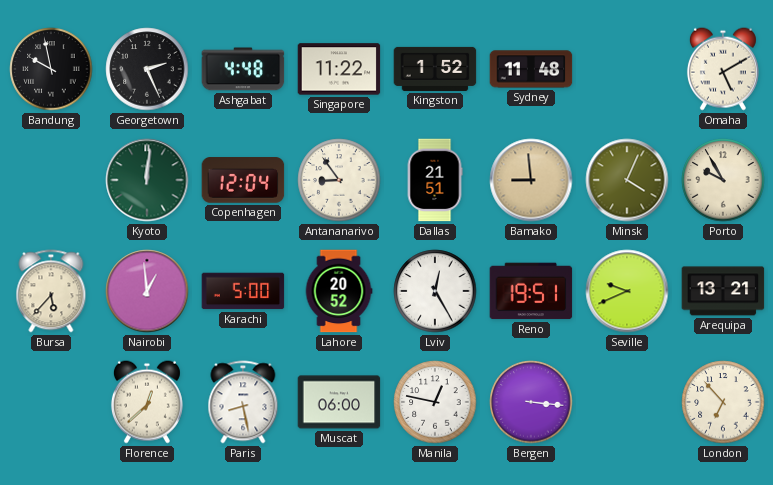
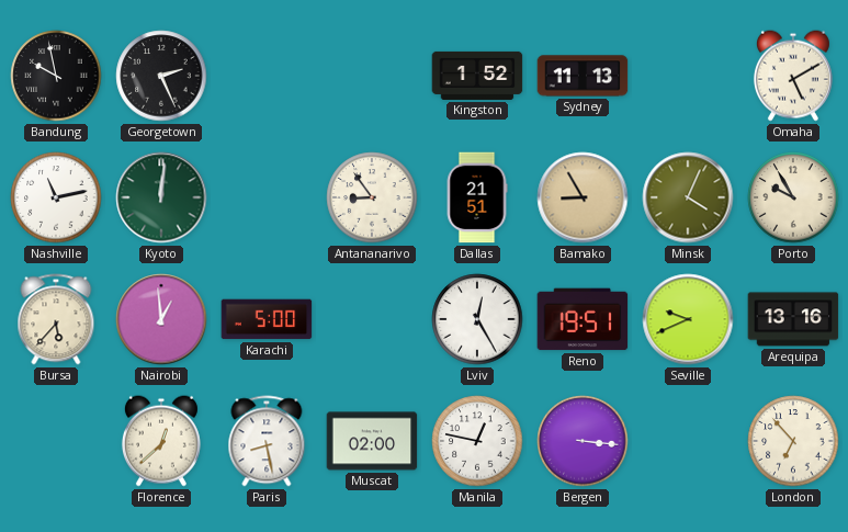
Ashgabat: 4:48 -> none (243, 69)
Singapore: 11:22 -> none (339, 69)
Sydney: 11:48 -> 11:13 (583, 76)
Nashville: none -> 11:13 (56, 197)
Copenhagen: 12:04 -> none (243, 180)
Bamako: 8:59 -> 8:55 (583, 197)
Lahore: 20:52 -> none (339, 291)
Arequipa: 13:21 -> 13:16 (793, 319)
Muscat: 06:00 -> 02:00 (372, 441)
